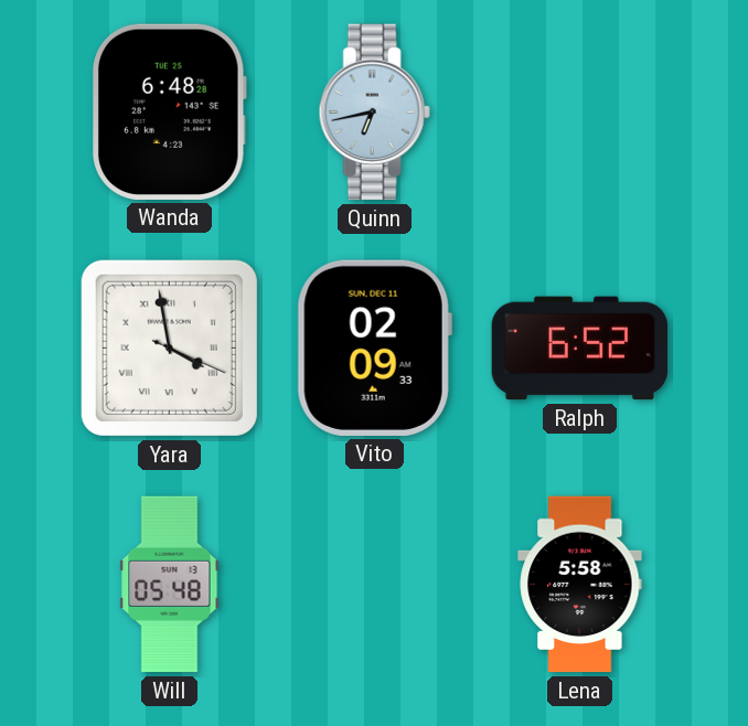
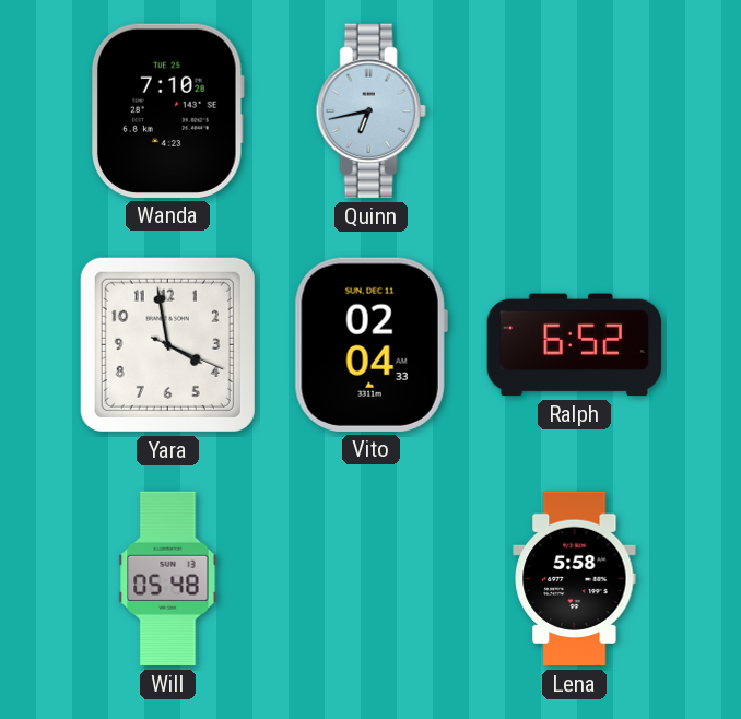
Wanda: 6:48 -> 7:10 (168, 110)
Yara numerals: Roman -> Arabic (167, 344)
Vito: 02:09 -> 02:04 (370, 344)
